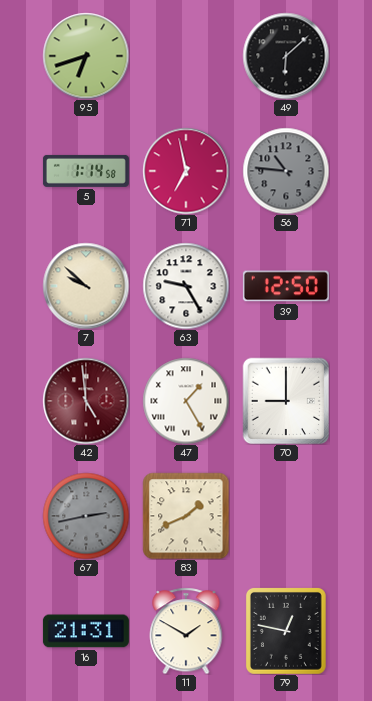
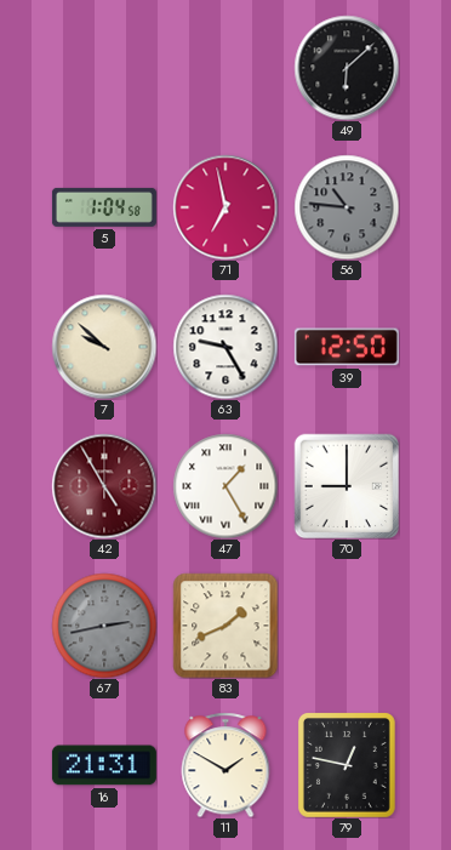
95: 6:42 -> none (86, 56)
5: 1:14 -> 1:04 (104, 207)
42: 4:59 -> 4:55 (104, 486)
